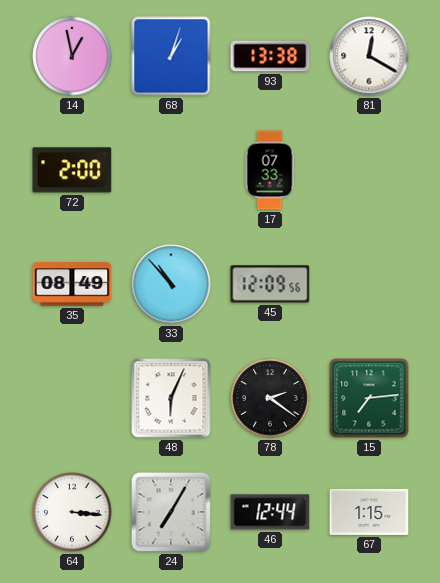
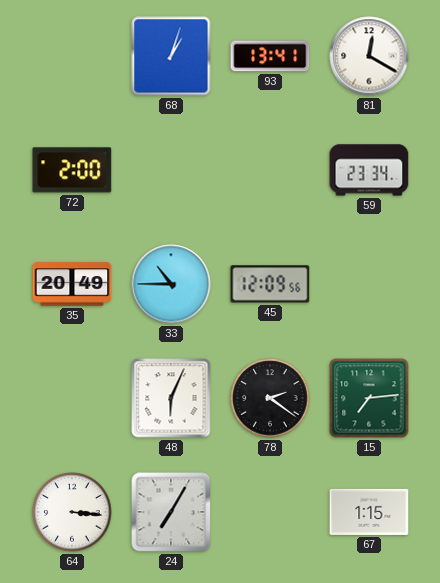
14: 12:58 -> none (72, 56)
93: 13:38 -> 13:41 (270, 56)
17: 07:33 -> none (270, 170)
59: none -> 23:34 (369, 170)
35: 08:49 -> 20:49 (72, 284)
33: 10:53 -> 10:45 (171, 284)
46: 12:44 -> none (270, 512)
